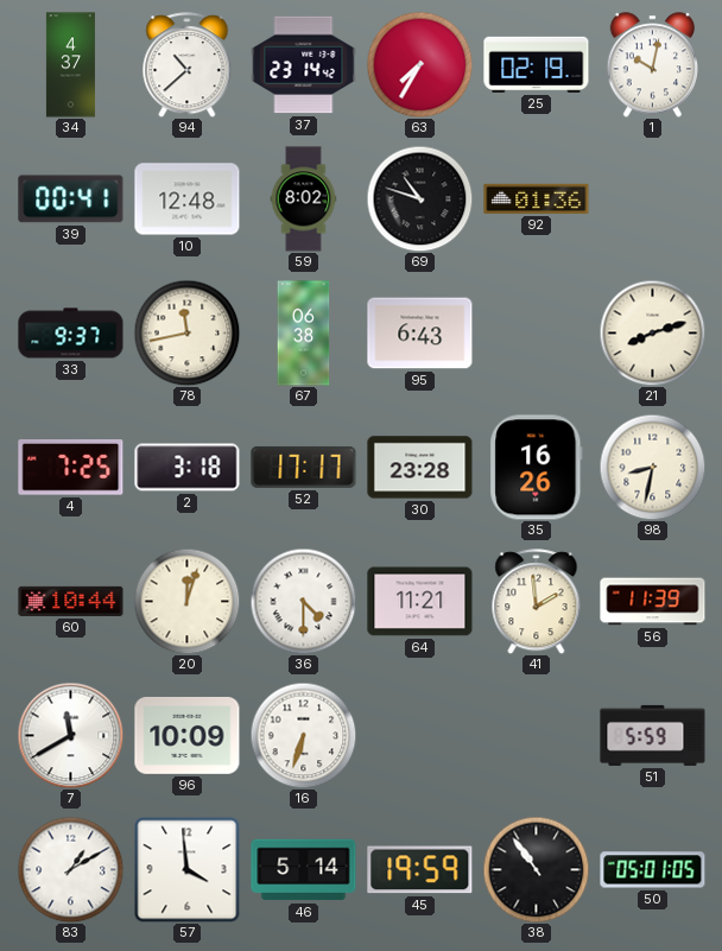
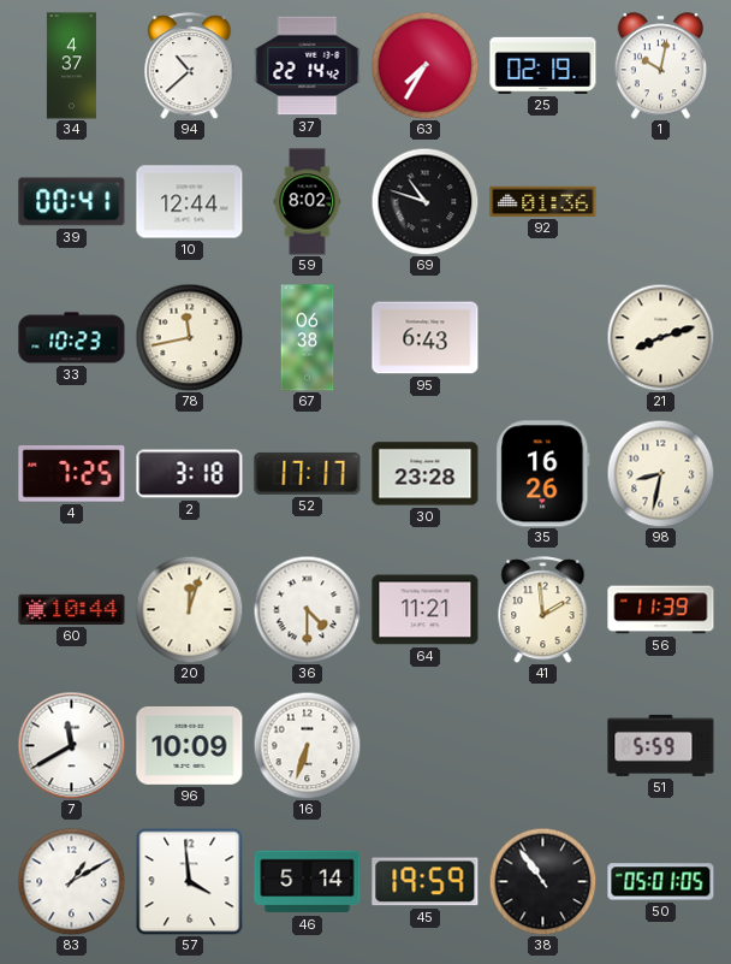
37: 23:14 -> 22:14 (308, 66)
10: 12:48 -> 12:44 (190, 202)
33: 9:37 -> 10:23 (72, 338)
